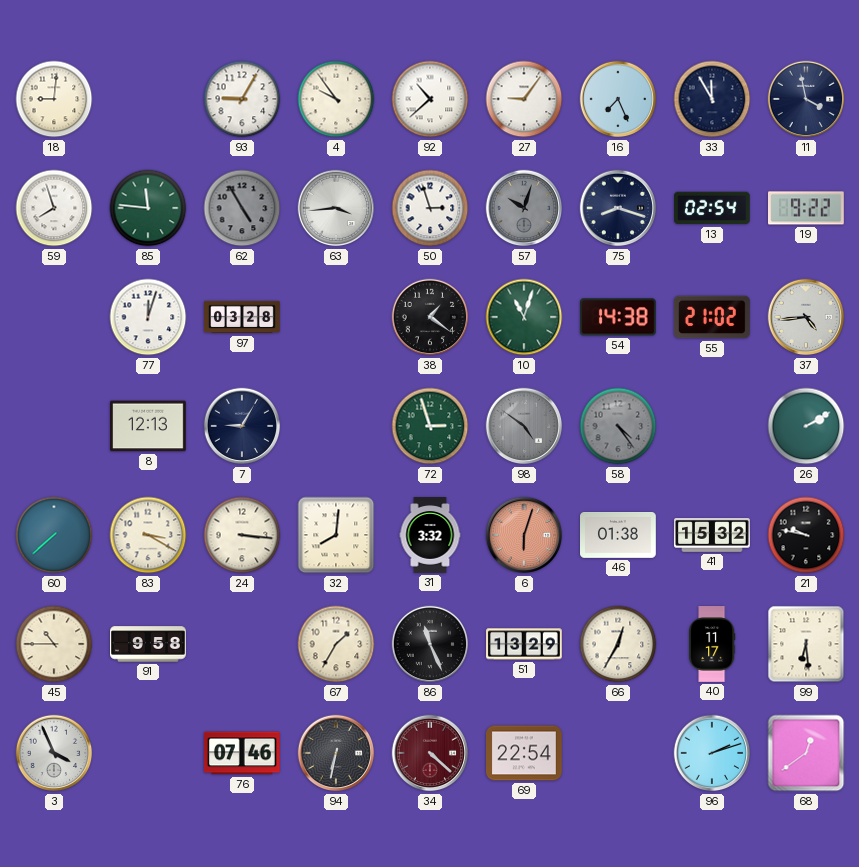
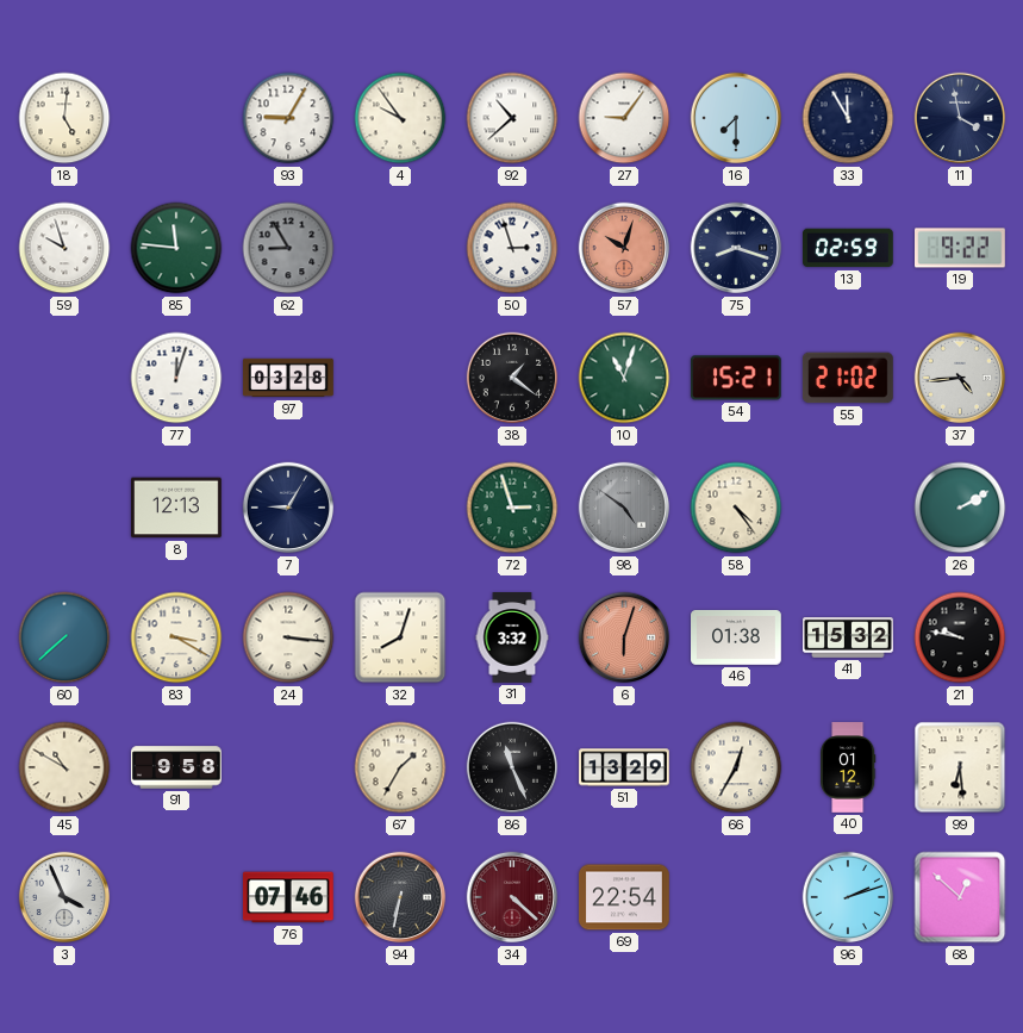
18: 9:01 -> 5:01 (64, 118)
16: 7:26 -> 7:30 (736, 118)
59: 7:57 -> 9:57 (64, 248)
62: 4:55 -> 8:55 (288, 248)
63: 3:44 -> none (336, 208)
57 dial: grey -> salmon (624, 248)
13: 02:54 -> 02:59 (849, 248)
54: 14:38 -> 15:21 (736, 378)
58 dial: grey -> cream (736, 508)
32: 8:01 -> 8:03 (400, 637)
45: 10:45 -> 10:50 (64, 767)
40: 11:17 -> 01:12 (849, 767)
68: 12:39 -> 12:52 (960, 897)
